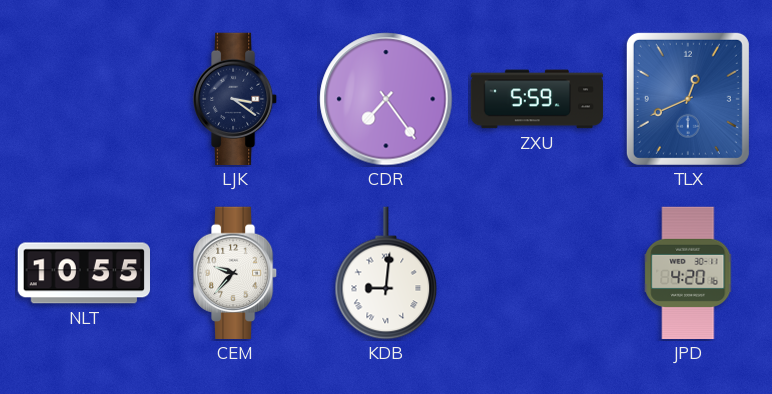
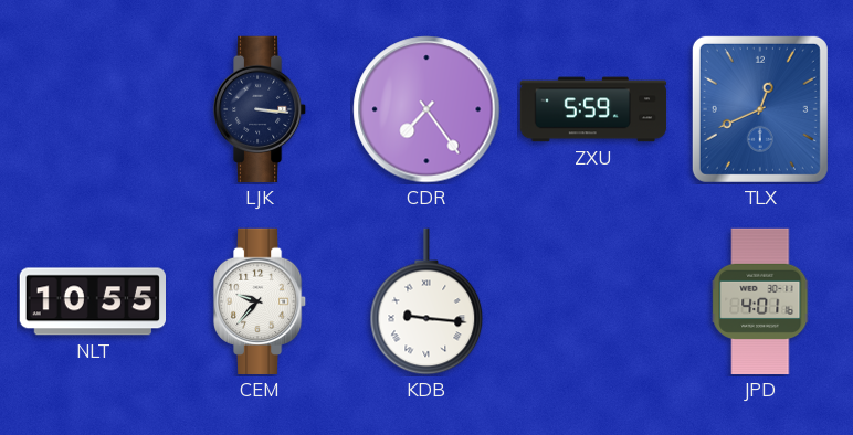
LJK: 3:21 -> 3:16 (260, 109)
KDB: 9:01 -> 9:16 (426, 301)
JPD: 4:20 -> 4:01 (761, 301)
